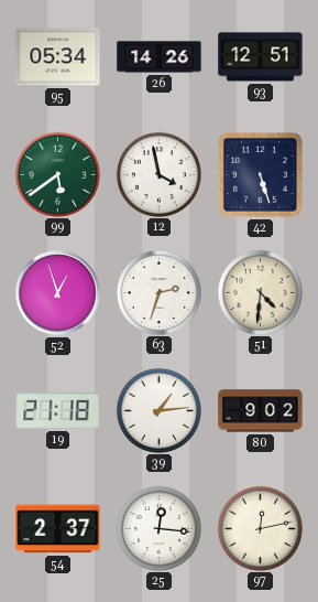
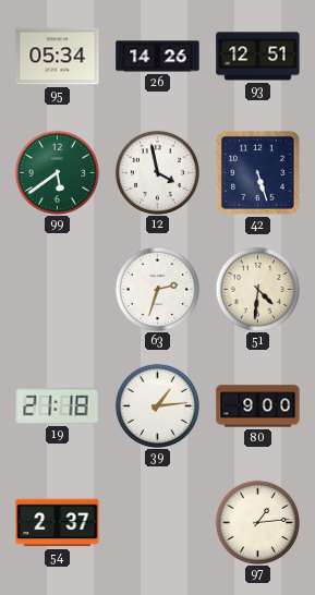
52: 12:57 -> none (57, 292)
80: 9:02 -> 9:00 (258, 406)
25: 12:16 -> none (158, 528)
97: 12:13 -> 1:14 (257, 522)
